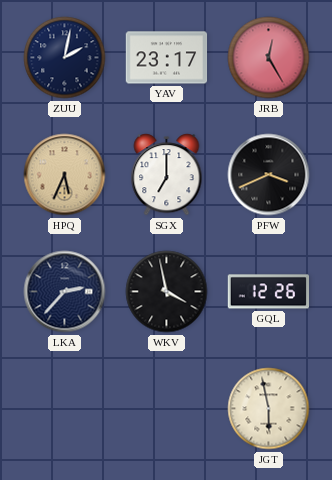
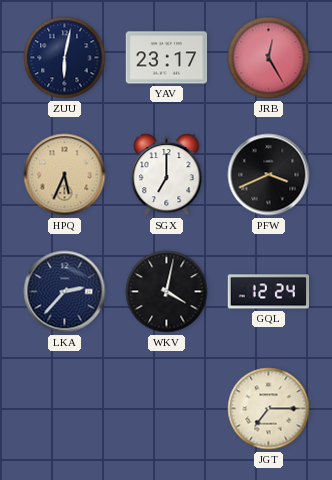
ZUU: 2:02 -> 6:02 (65, 58)
WKV: 3:58 -> 4:02 (167, 292)
GQL: 12:26 -> 12:24 (268, 292)
JGT: 5:58 -> 7:15 (269, 409)
